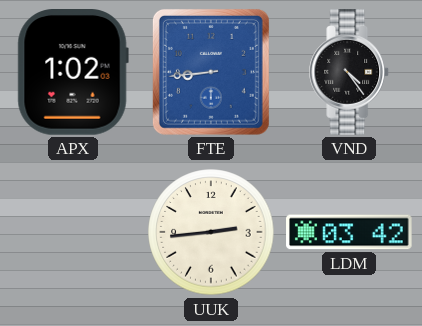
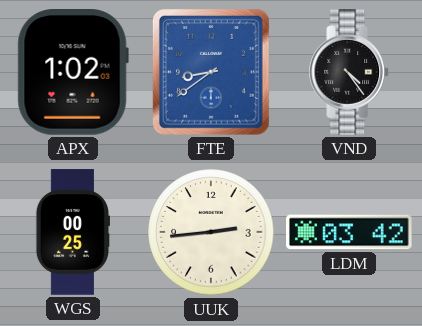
FTE: 8:44 -> 8:39 (211, 72)
WGS: none -> 00:25 (72, 232)
